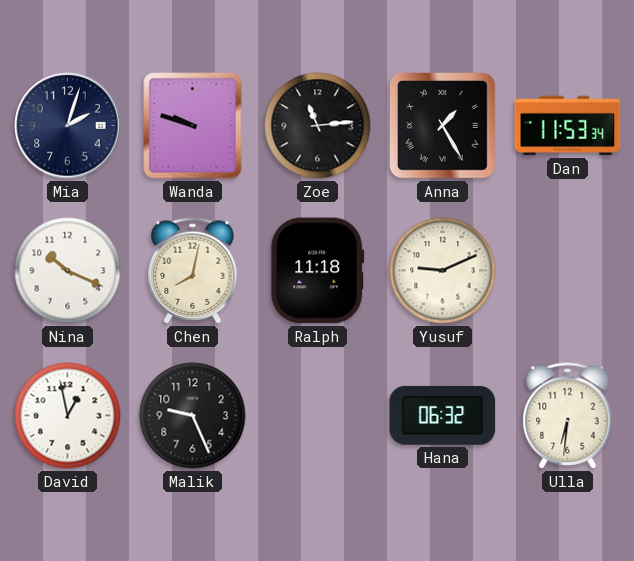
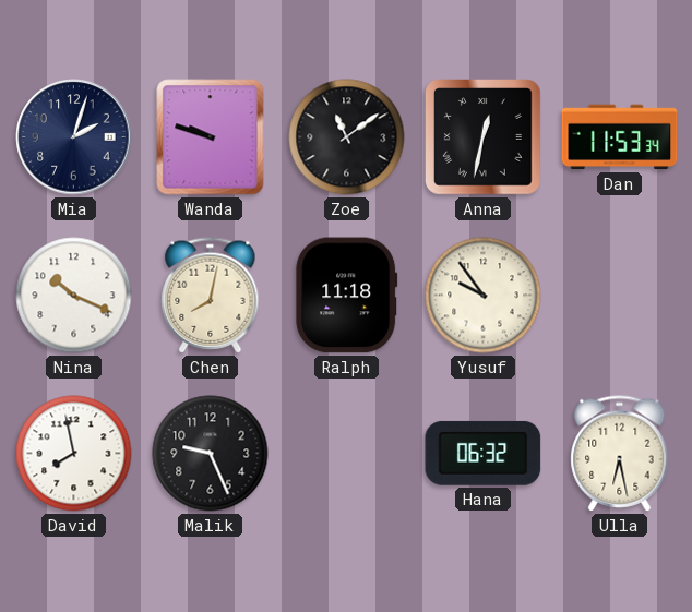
Zoe: 11:14 -> 11:09 (347, 137)
Anna: 1:25 -> 12:32 (484, 137)
Yusuf: 9:11 -> 9:54 (484, 296)
David: 12:58 -> 7:58 (74, 454)
Ulla: 6:31 -> 6:28 (620, 454)
